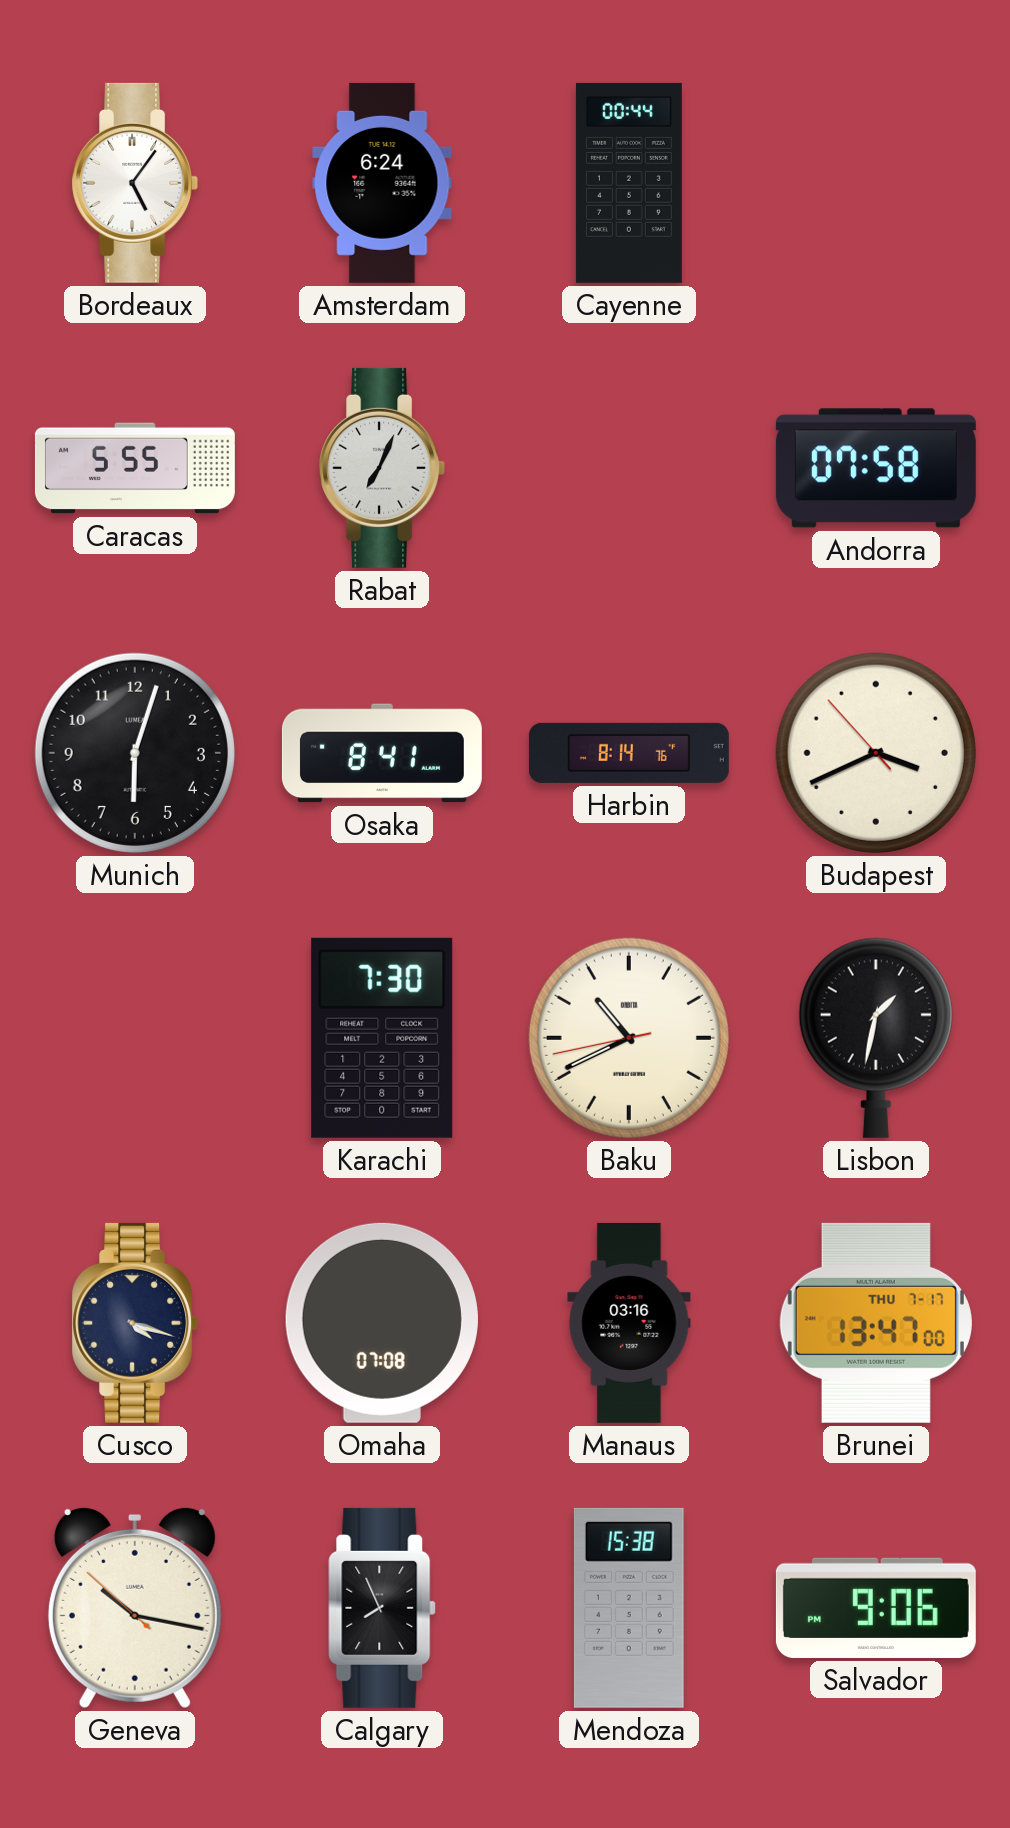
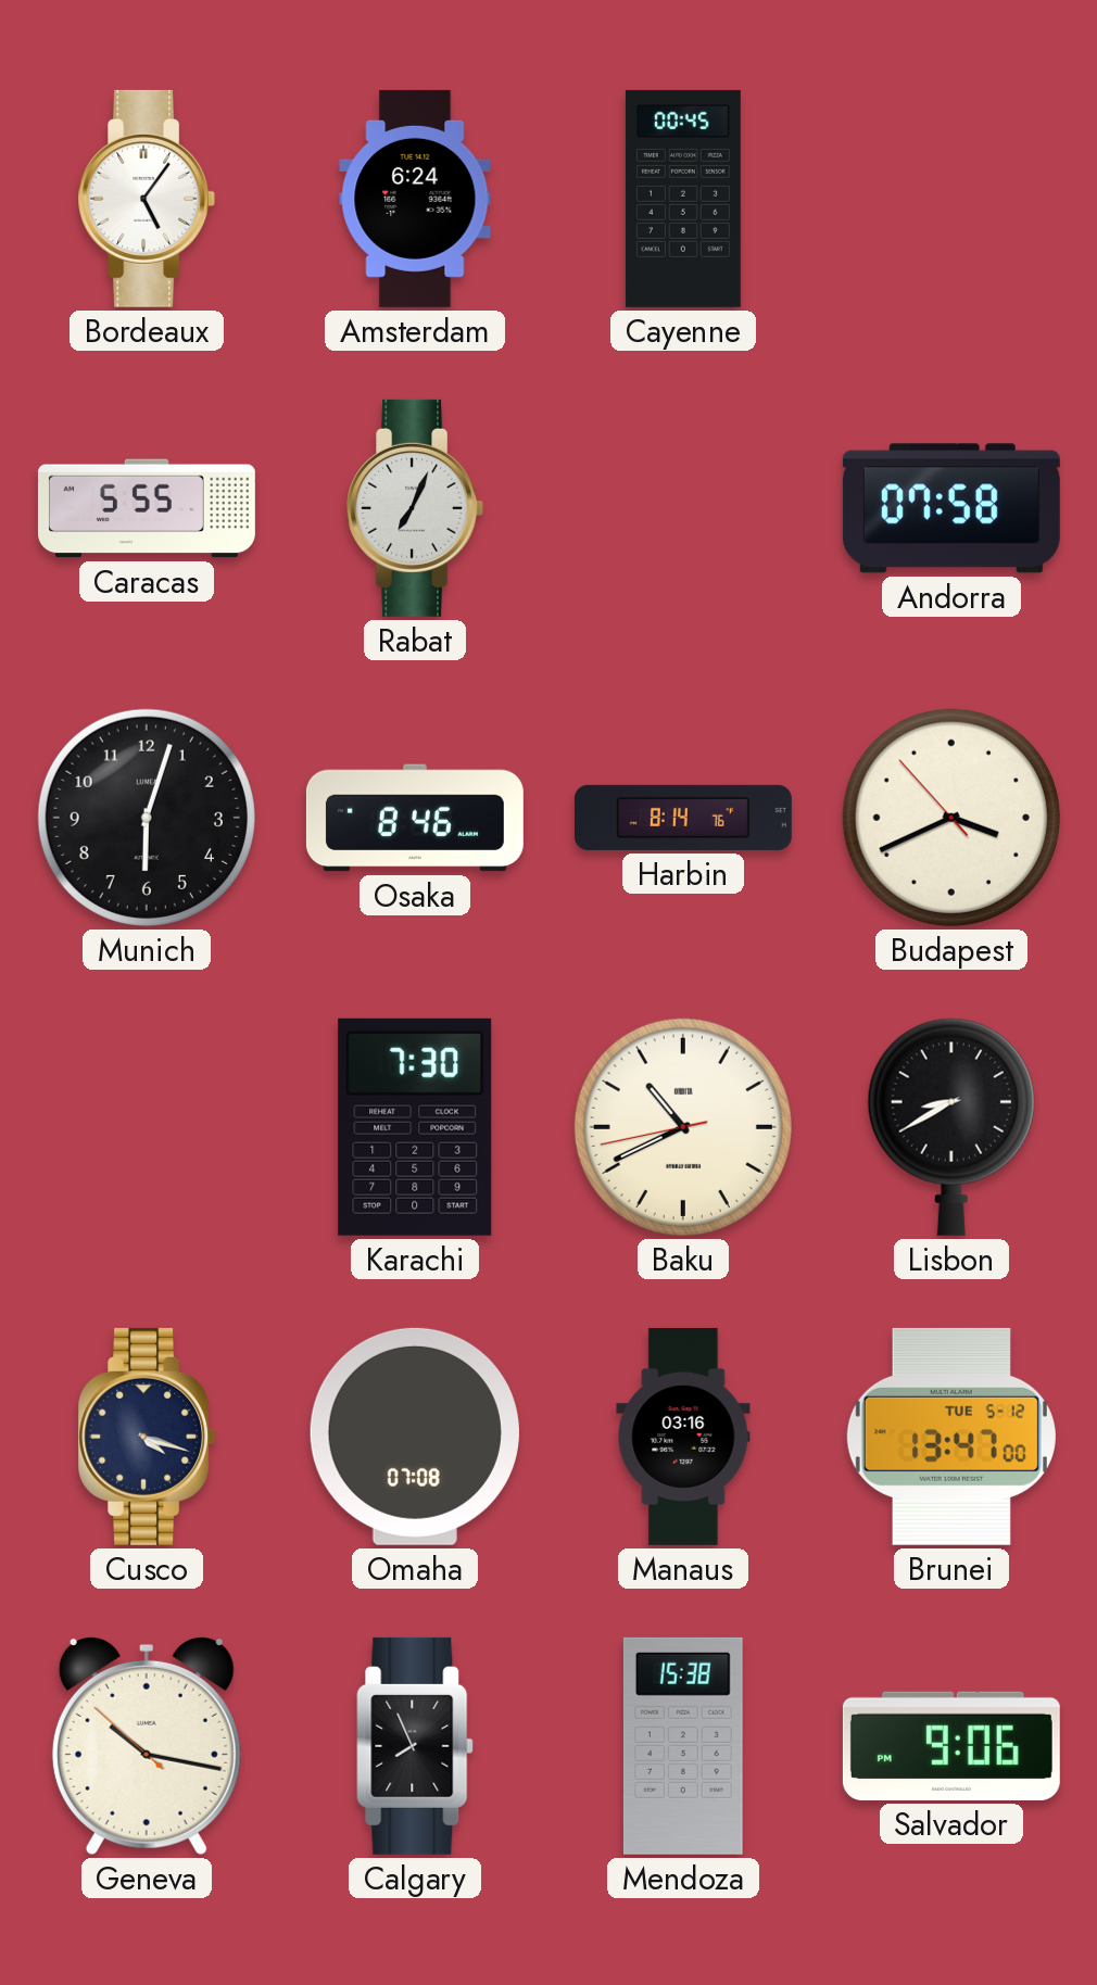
Cayenne: 00:44 -> 00:45 (683, 199)
Osaka: 8:41 -> 8:46 (415, 818)
Lisbon: 1:32 -> 8:40 (951, 1127)
Brunei date: THU 7-17 -> TUE 5-12 (951, 1437)
